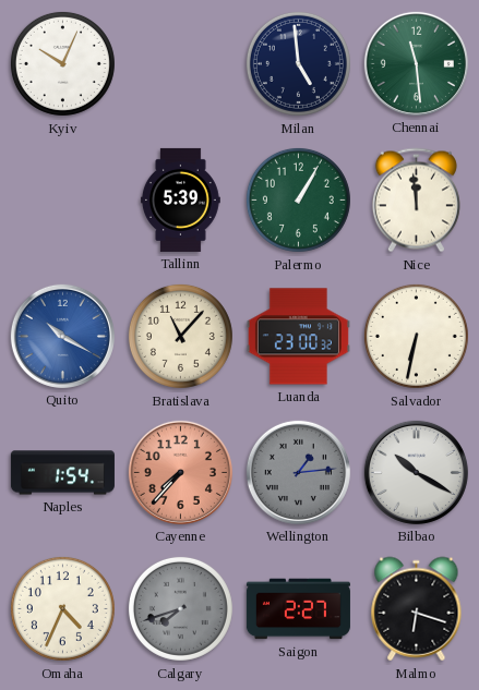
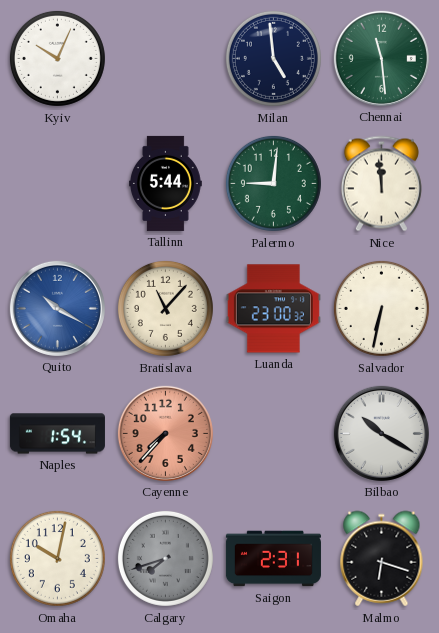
Tallinn: 5:39 -> 5:44 (166, 183)
Palermo: 1:05 -> 9:01 (273, 183)
Wellington: 1:14 -> none (298, 472)
Omaha: 4:34 -> 10:02 (57, 558)
Saigon: 2:27 -> 2:31 (273, 559)
